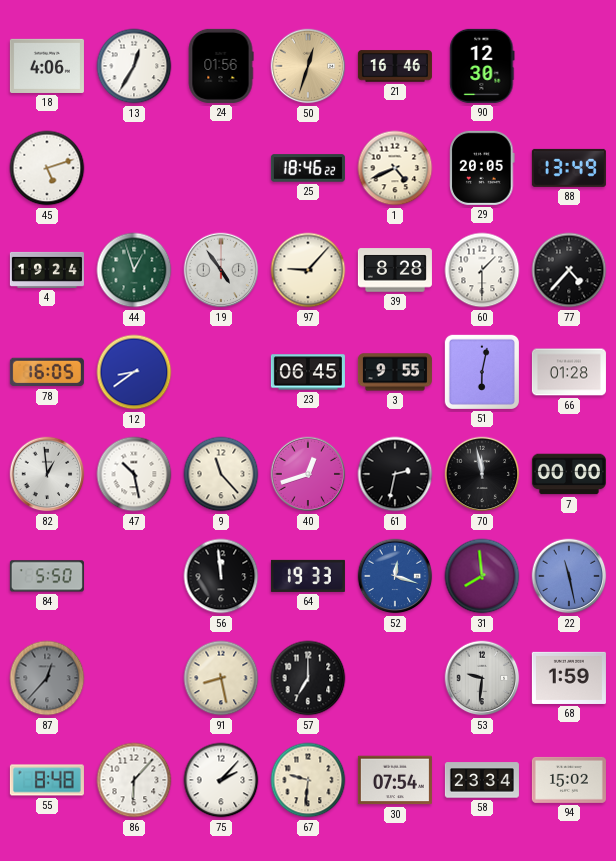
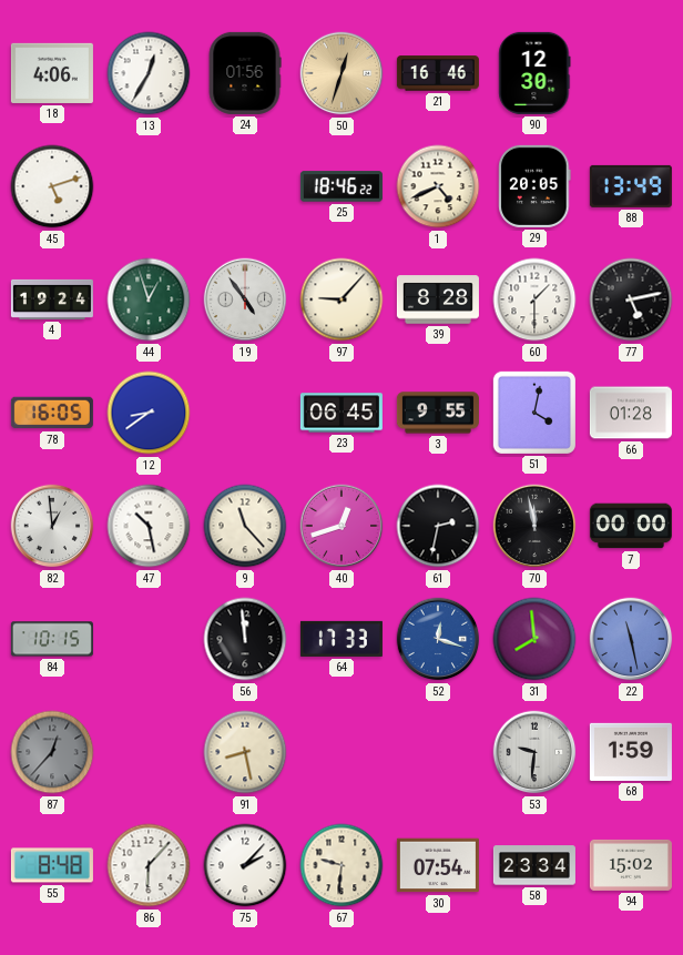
77: 4:37 -> 5:13 (631, 299)
51: 6:02 -> 4:02 (534, 413)
84: 5:50 -> 10:15 (52, 639)
64: 19:33 -> 17:33 (341, 639)
57: 7:00 -> none (308, 678)
